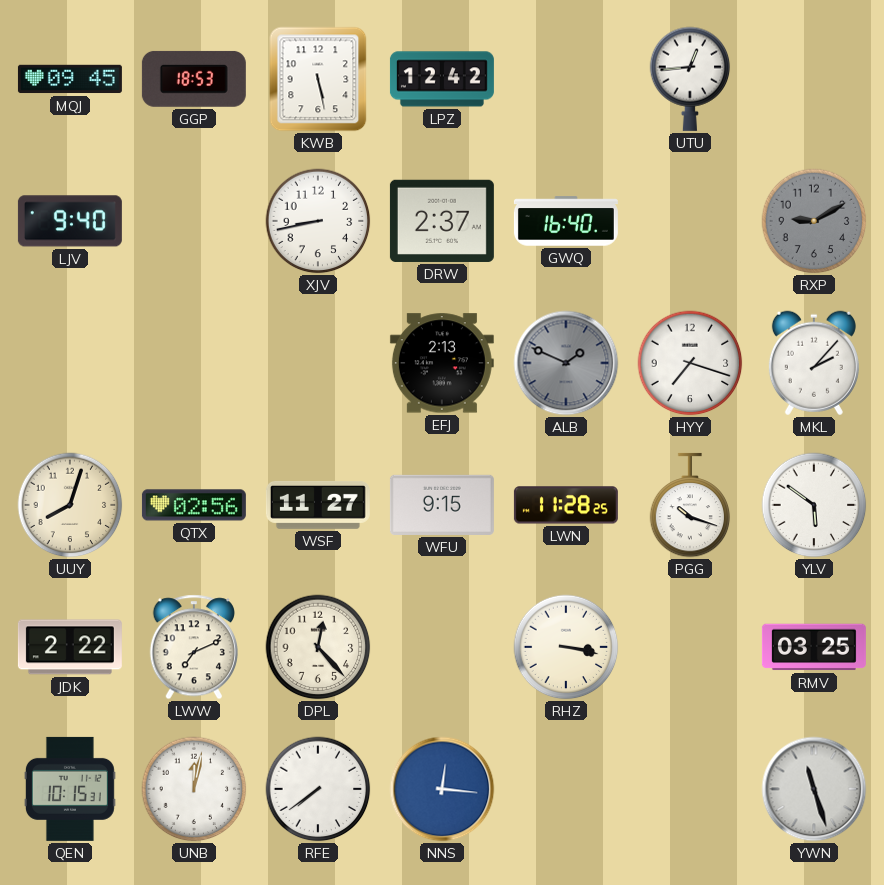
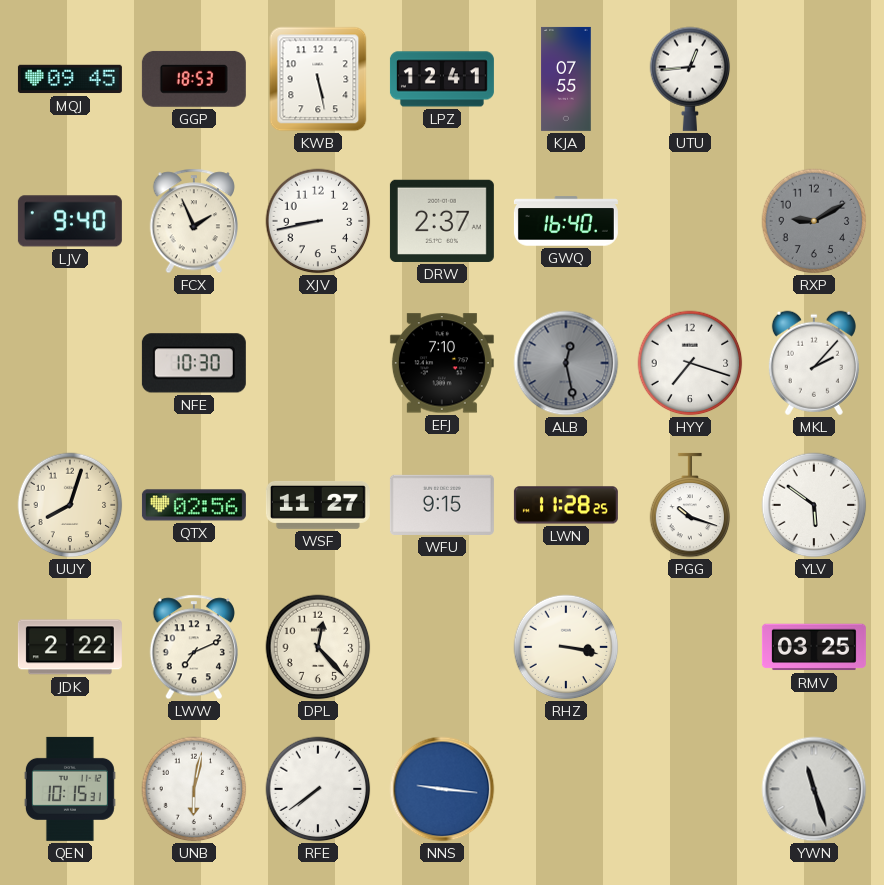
LPZ: 12:42 -> 12:41 (442, 79)
KJA: none -> 07:55 (566, 79)
FCX: none -> 1:56 (193, 221)
NFE: none -> 10:30 (194, 363)
EFJ: 2:13 -> 7:10 (442, 363)
ALB: 1:49 -> 12:28 (566, 363)
UNB: 12:02 -> 6:02 (194, 789)
NNS: 12:16 -> 9:16 (442, 789)
